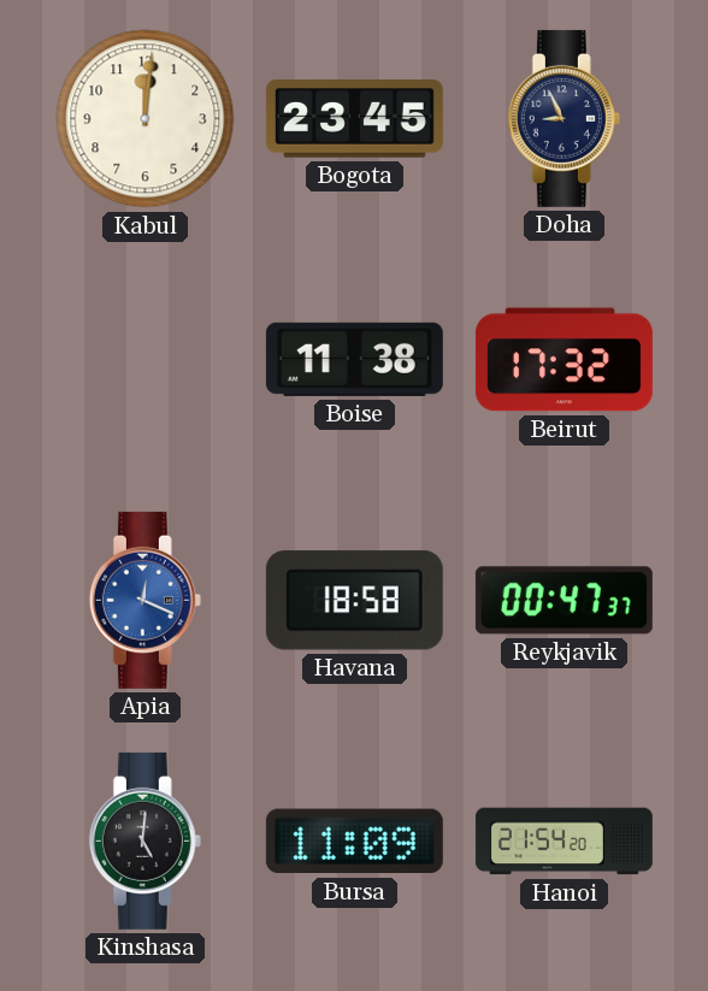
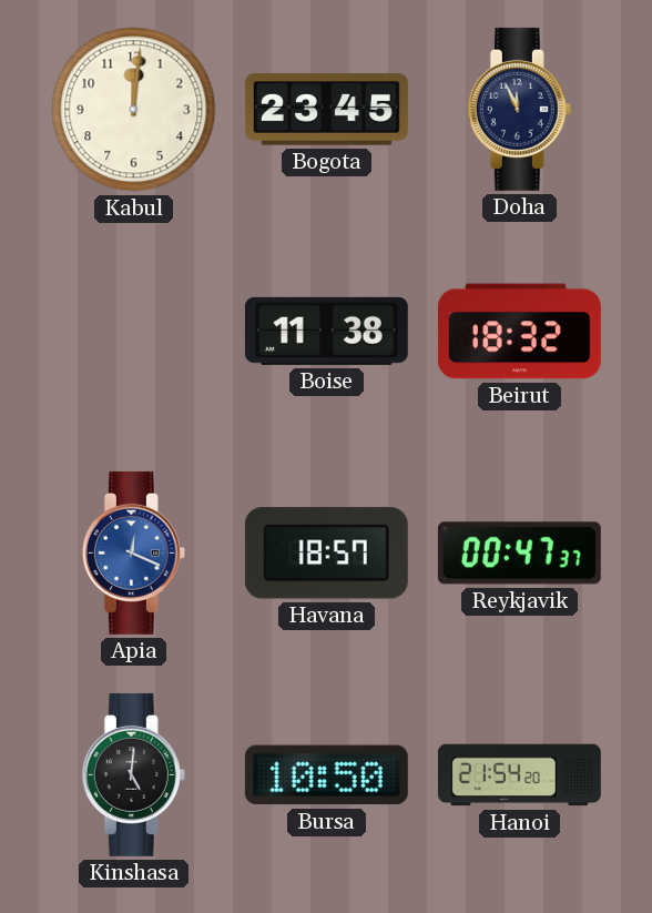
Doha: 8:56 -> 11:56 (519, 109)
Beirut: 17:32 -> 18:32 (519, 332)
Havana: 18:58 -> 18:57 (326, 554)
Bursa: 11:09 -> 10:50 (326, 775)
